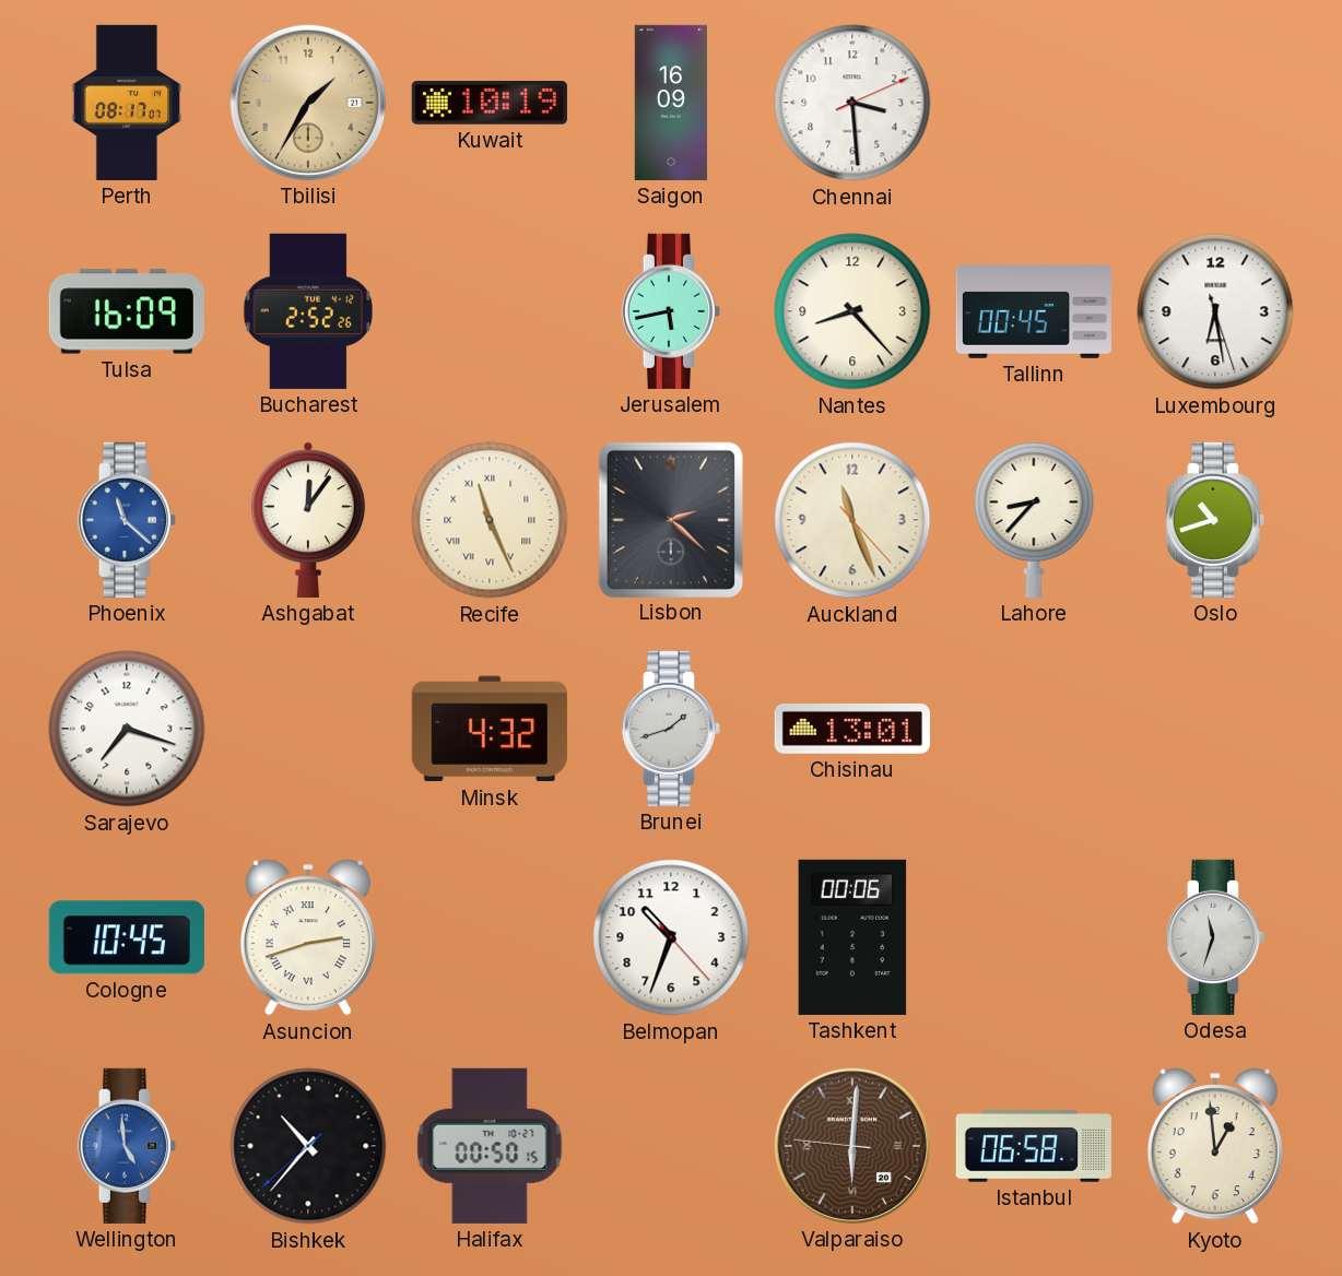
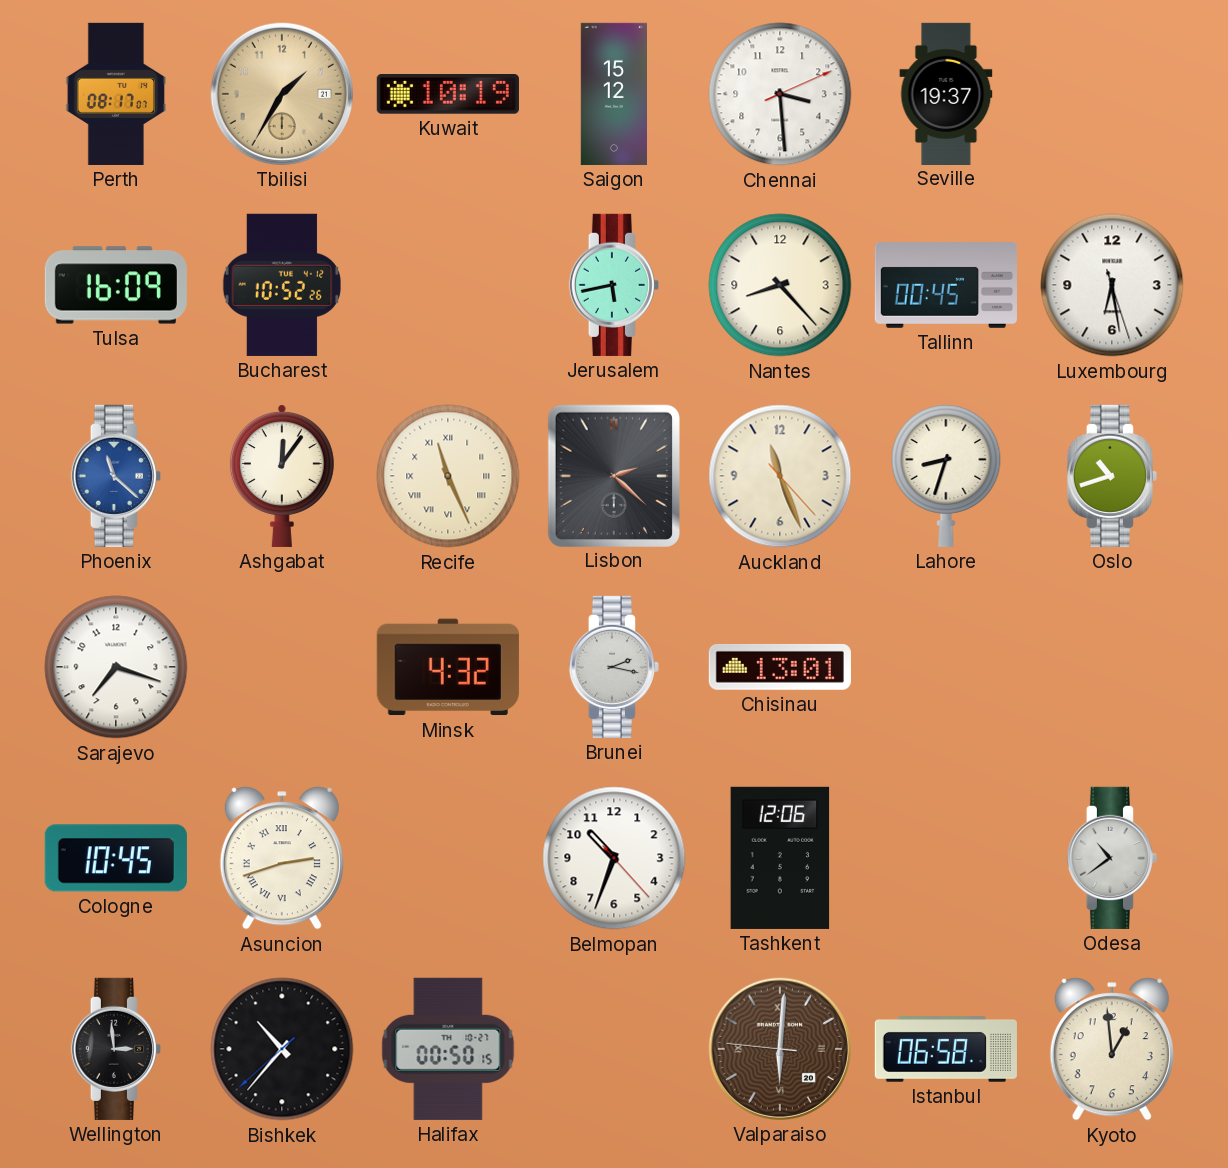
Saigon: 16:09 -> 15:12 (613, 94)
Seville: none -> 19:37 (946, 93)
Bucharest: 2:52 -> 10:52 (282, 285)
Lahore: 8:37 -> 8:33 (946, 475)
Brunei: 1:42 -> 2:17 (614, 667)
Tashkent: 00:06 -> 12:06 (780, 858)
Odesa: 11:33 -> 10:39 (1112, 858)
Wellington: 4:59 -> 2:59 (116, 1049)
Wellington dial: blue -> black (116, 1049)
